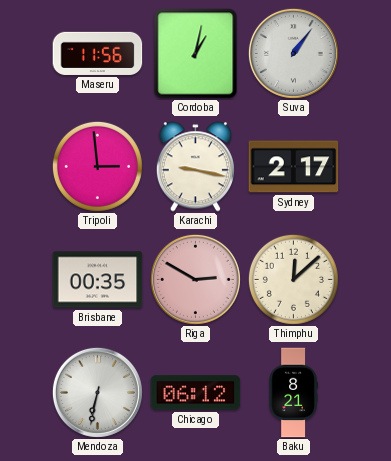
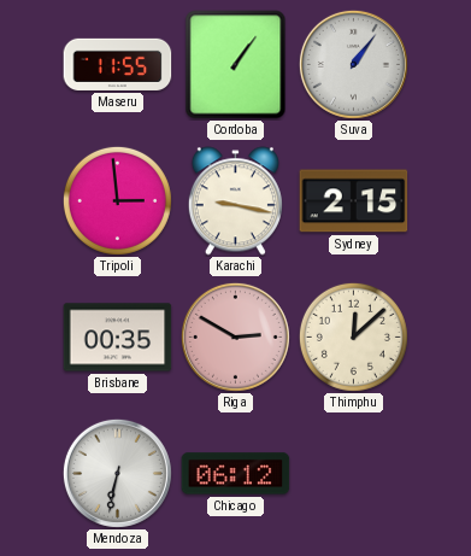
Maseru: 11:56 -> 11:55 (118, 64)
Cordoba: 1:02 -> 1:06 (236, 65)
Sydney: 2:17 -> 2:15 (354, 201)
Baku: 8:21 -> none (293, 393)
